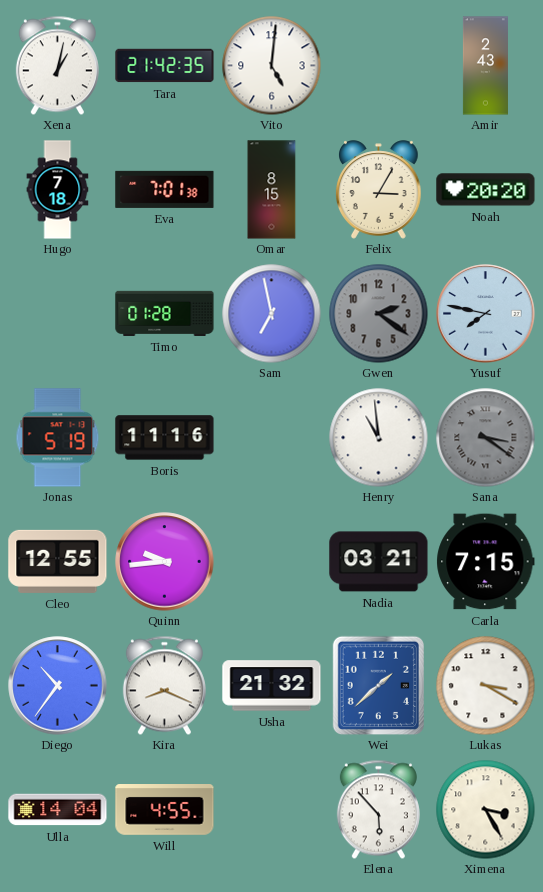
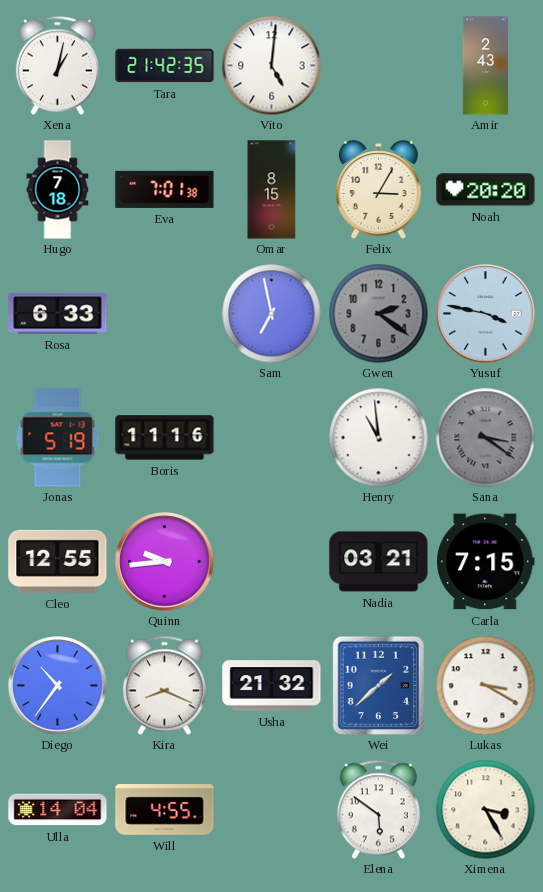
Rosa: none -> 6:33 (58, 314)
Timo: 01:28 -> none (165, 313)
Yusuf: 7:47 -> 3:47 (486, 314)
Elena: 5:53 -> 5:51 (378, 809)
